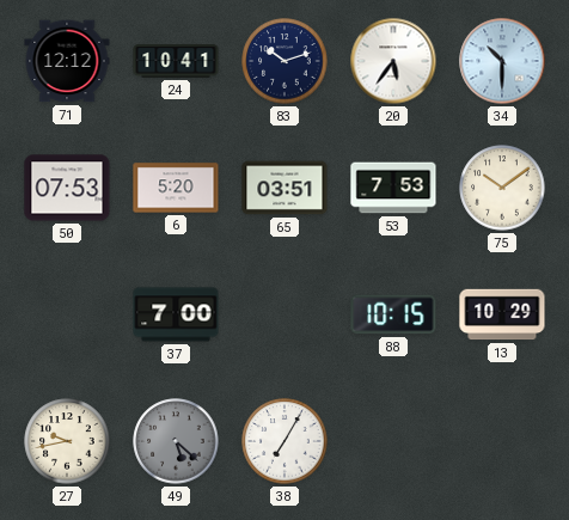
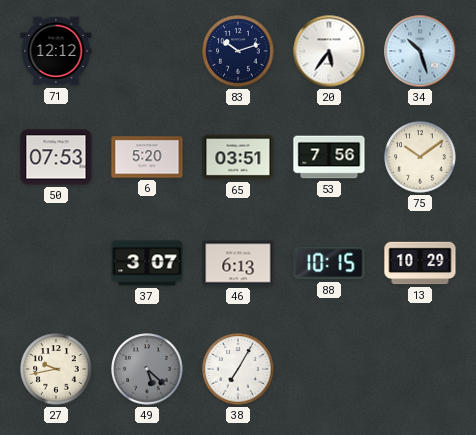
24: 10:41 -> none (176, 61)
34: 10:30 -> 10:27 (420, 51)
53: 7:53 -> 7:56 (329, 157)
37: 7:00 -> 3:07 (147, 263)
46: none -> 6:13 (238, 263)
